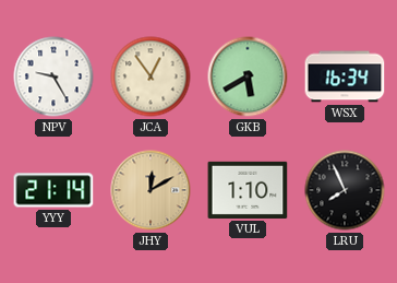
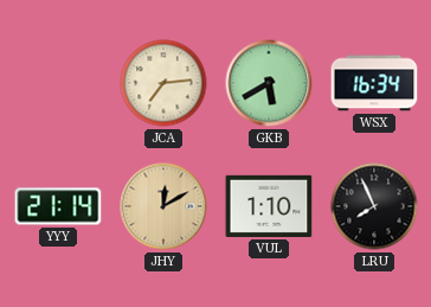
NPV: 9:25 -> none (53, 76)
JCA: 12:54 -> 7:14 (163, 83)
